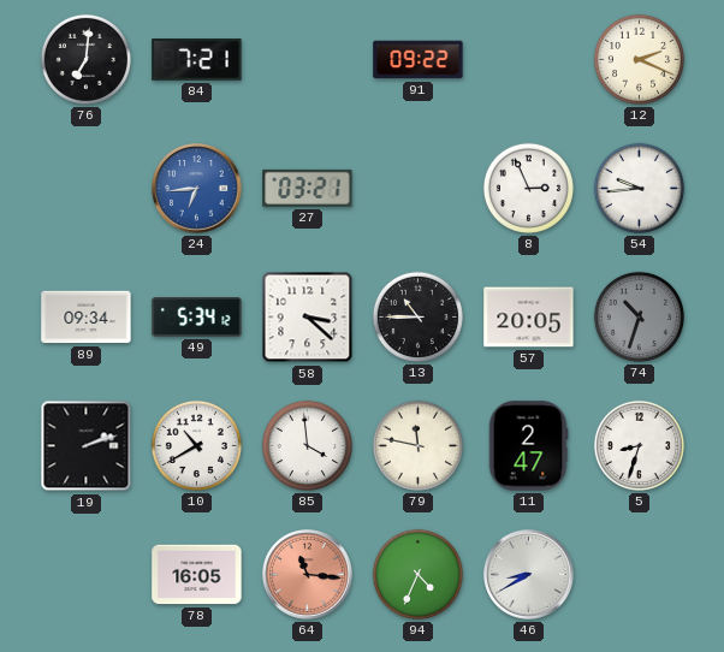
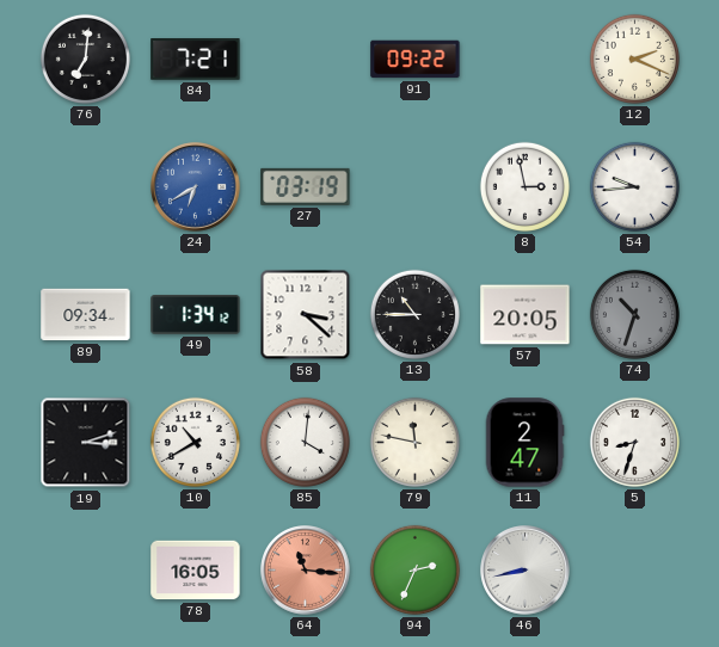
24: 6:44 -> 6:40 (196, 187)
27: 03:21 -> 03:19 (306, 186)
8: 2:56 -> 2:58 (524, 186)
49: 5:34 -> 1:34 (196, 315)
19: 2:12 -> 3:12 (86, 443)
85: 3:59 -> 4:01 (305, 442)
94: 4:34 -> 2:34 (414, 569)
46: 8:40 -> 8:43 (526, 571)
